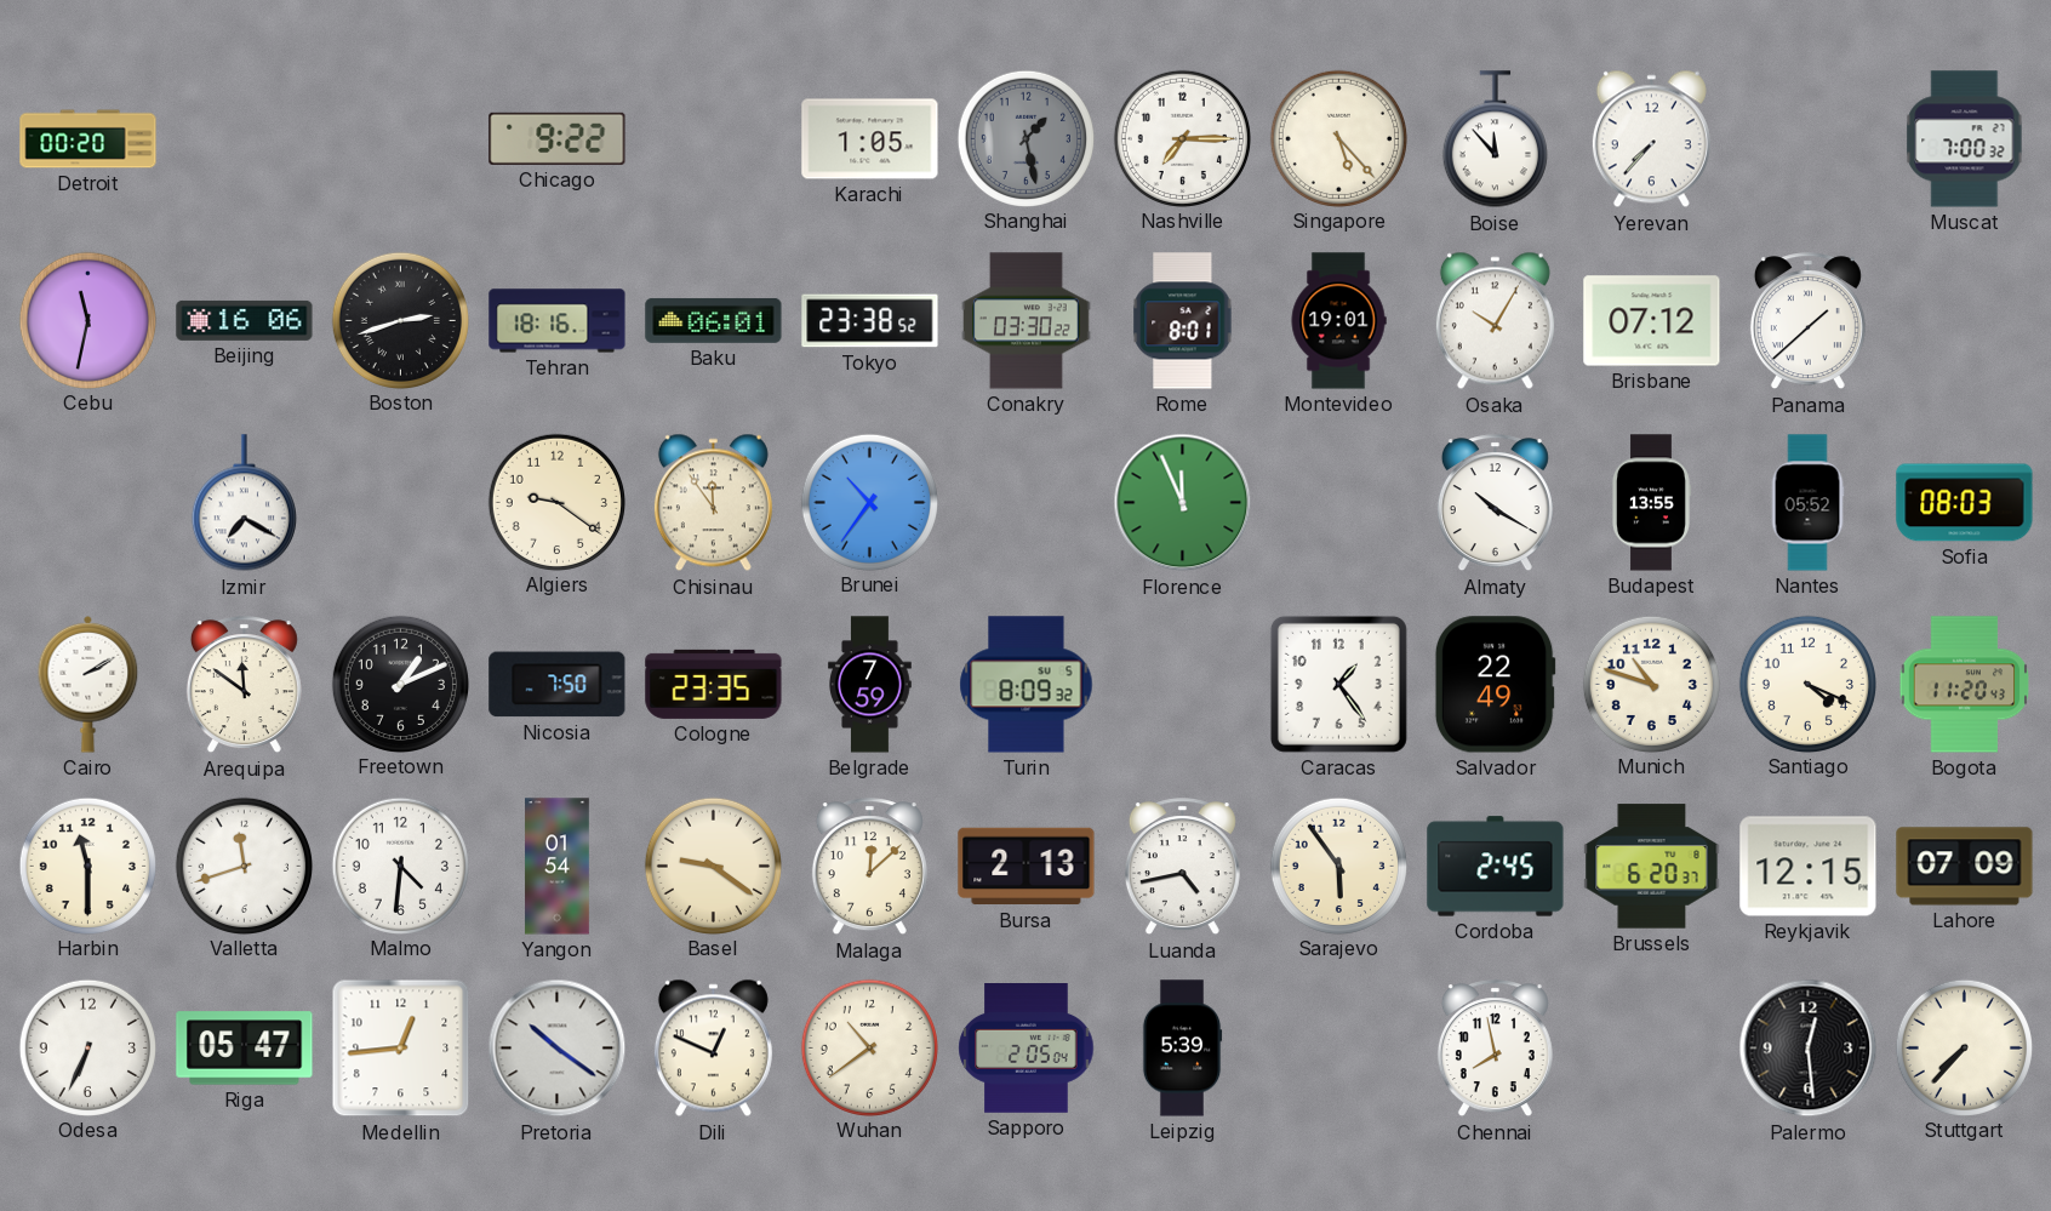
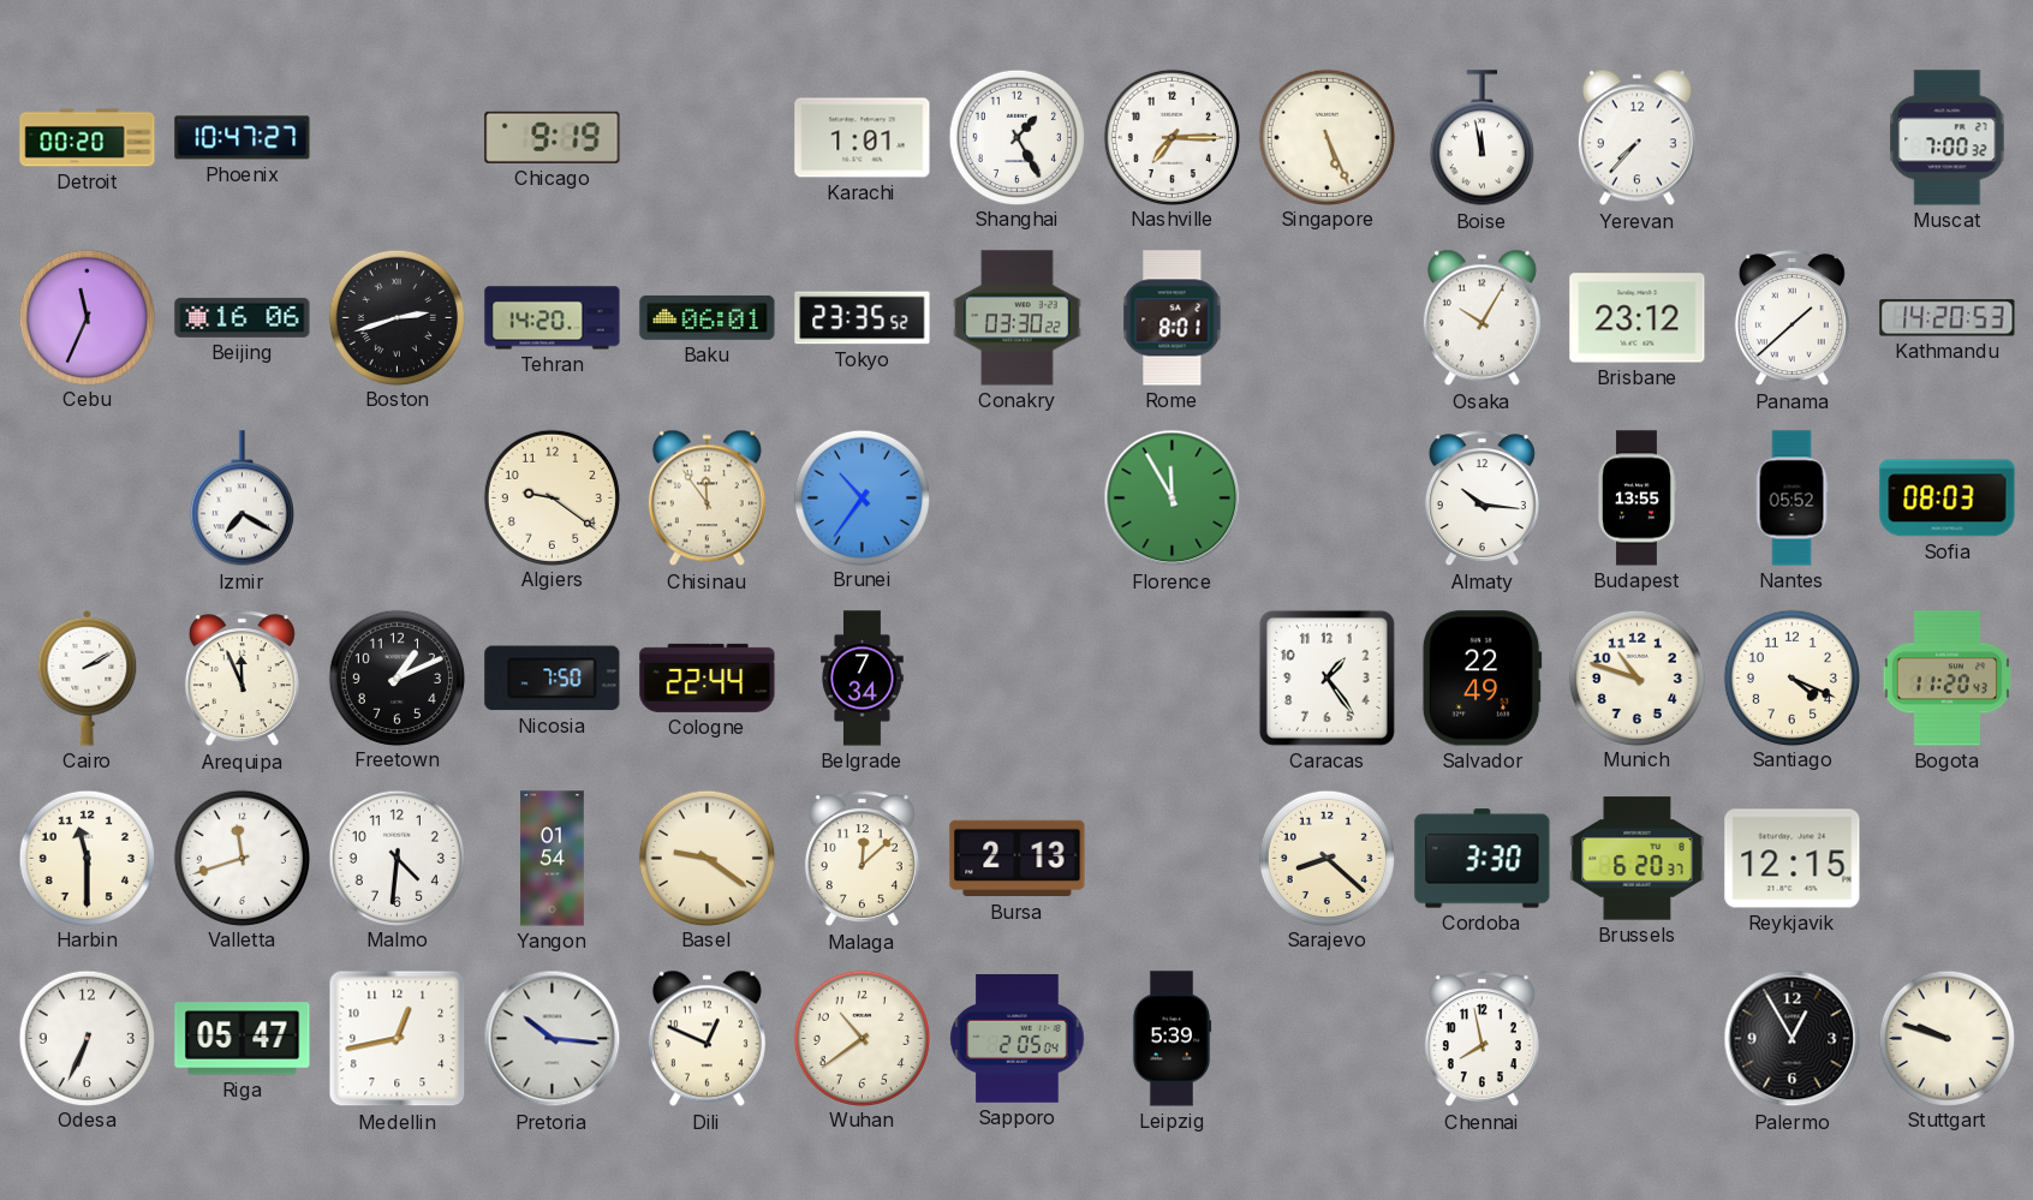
Phoenix: none -> 10:47 (243, 138)
Chicago: 9:22 -> 9:19 (553, 137)
Karachi: 1:05 -> 1:01 (863, 138)
Shanghai: 1:28 -> 1:25 (1017, 137)
Shanghai dial: grey -> white (1017, 137)
Singapore: 5:23 -> 5:26 (1326, 137)
Boise: 11:53 -> 11:58 (1481, 138)
Cebu: 11:32 -> 11:34 (87, 317)
Tehran: 18:16 -> 14:20 (553, 318)
Tokyo: 23:38 -> 23:35 (863, 318)
Montevideo: 19:01 -> none (1338, 321)
Brisbane: 07:12 -> 23:12 (1638, 318)
Kathmandu: none -> 14:20 (1948, 318)
Florence: 11:56 -> 11:55 (1173, 498)
Almaty: 10:20 -> 10:16 (1481, 498)
Arequipa: 11:51 -> 11:56 (242, 679)
Cologne: 23:35 -> 22:44 (708, 677)
Belgrade: 7:59 -> 7:34 (863, 679)
Turin: 8:09 -> none (1027, 685)
Luanda: 4:43 -> none (1182, 867)
Sarajevo: 5:54 -> 8:22 (1326, 858)
Cordoba: 2:45 -> 3:30 (1483, 859)
Lahore: 07:09 -> none (1965, 867)
Medellin: 12:44 -> 12:43 (398, 1039)
Pretoria: 10:21 -> 10:16 (553, 1039)
Palermo: 12:29 -> 12:55 (1793, 1039)
Stuttgart: 7:37 -> 9:48 (1946, 1038)
